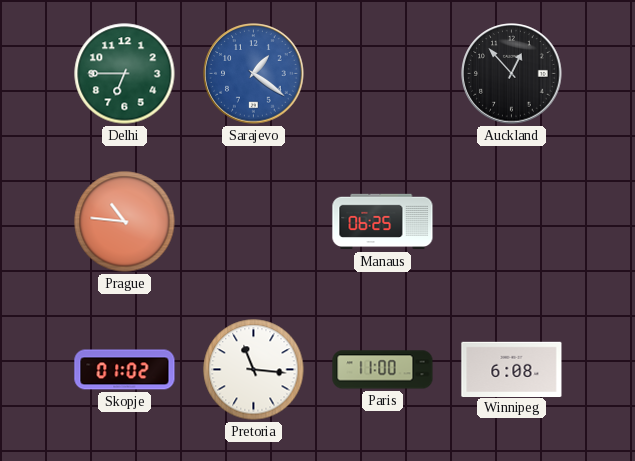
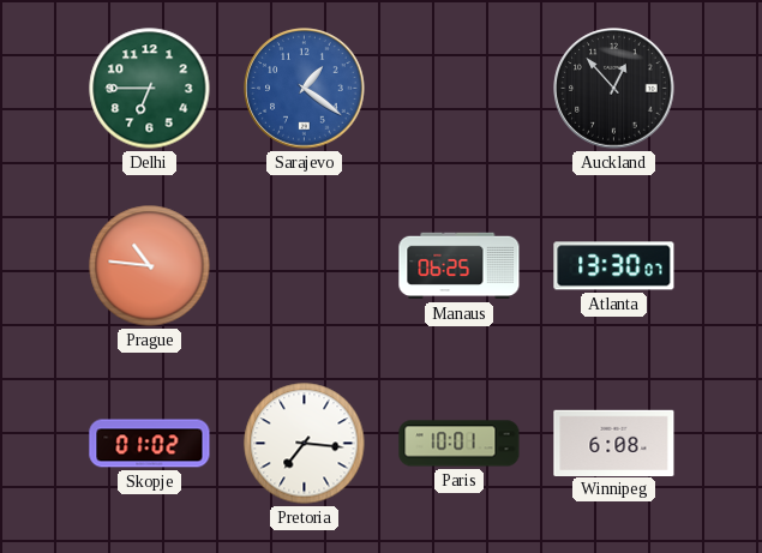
Atlanta: none -> 13:30 (614, 266)
Pretoria: 11:16 -> 7:16 (305, 444)
Paris: 11:00 -> 10:01 (460, 444)
